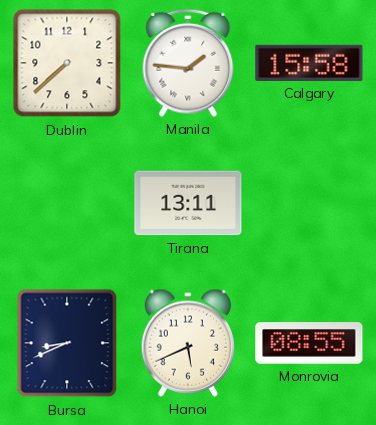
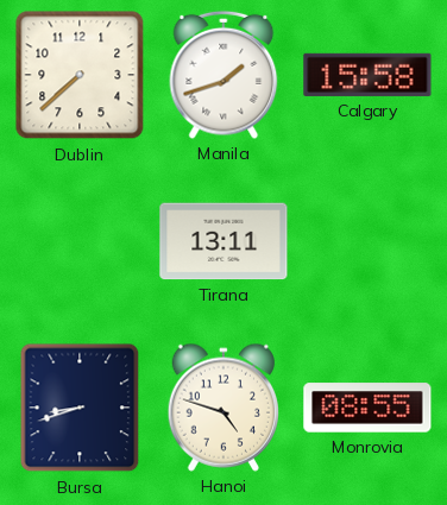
Manila: 1:46 -> 1:42 (223, 75)
Bursa: 8:41 -> 8:42 (80, 408)
Hanoi: 5:41 -> 4:48 (223, 408)
